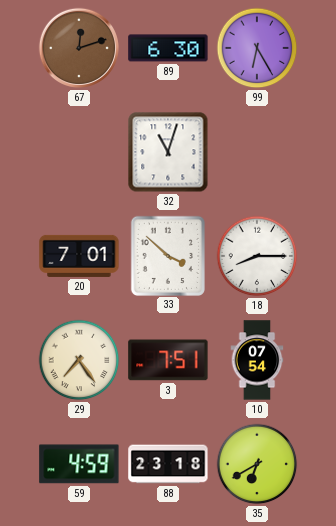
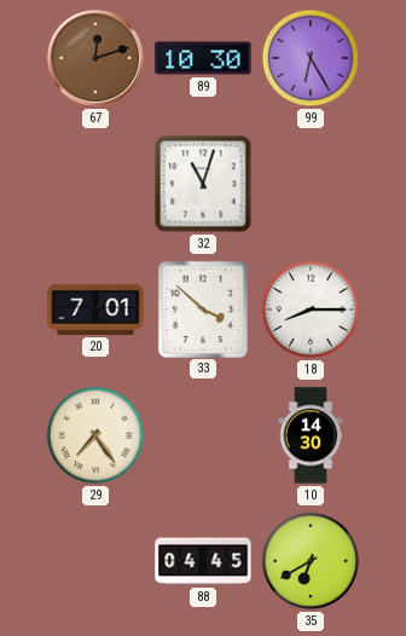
89: 6:30 -> 10:30 (203, 58)
3: 7:51 -> none (168, 360)
10: 07:54 -> 14:30 (311, 435)
59: 4:59 -> none (79, 464)
88: 23:18 -> 04:45 (203, 561)
